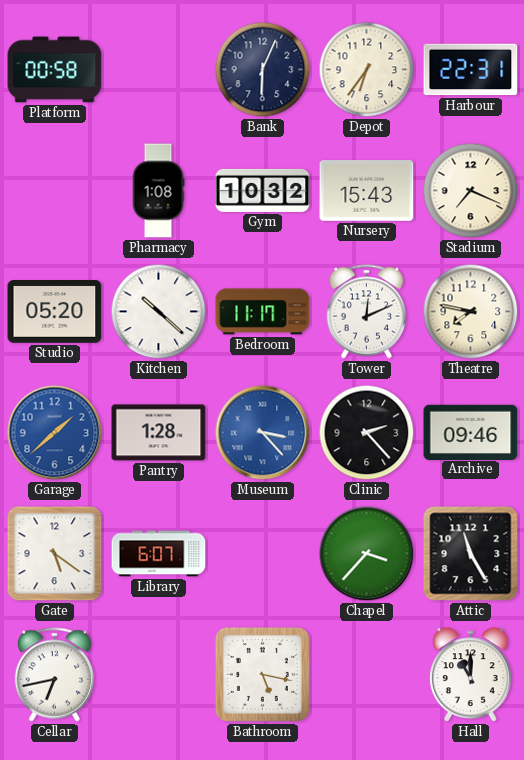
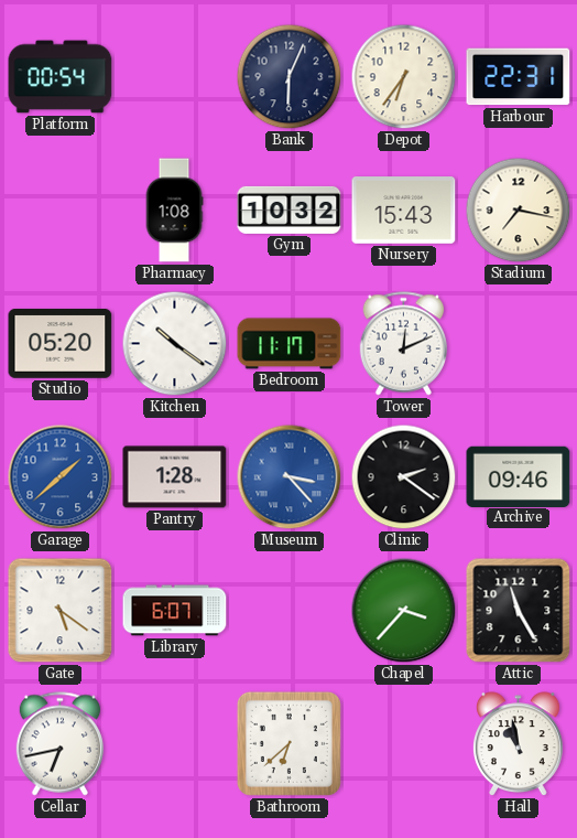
Platform: 00:58 -> 00:54 (61, 77)
Stadium: 7:19 -> 7:17 (519, 211)
Kitchen: 10:22 -> 10:21 (175, 344)
Theatre: 7:47 -> none (471, 312)
Clinic: 2:23 -> 2:21 (404, 477)
Bathroom: 5:17 -> 6:38 (288, 743)
Hall: 11:00 -> 10:58 (519, 744)
